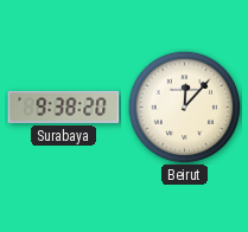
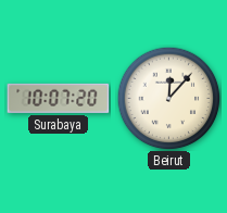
Surabaya: 9:38 -> 10:07 (59, 98)
